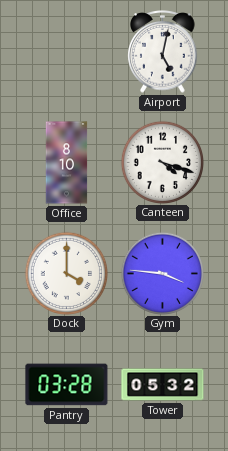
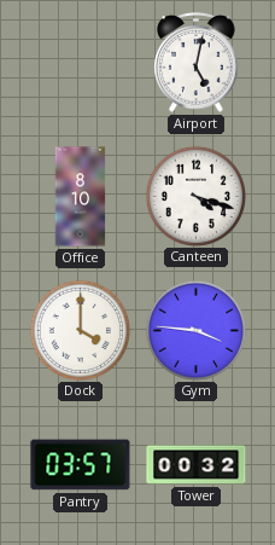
Pantry: 03:28 -> 03:57 (81, 465)
Tower: 05:32 -> 00:32 (197, 465)
